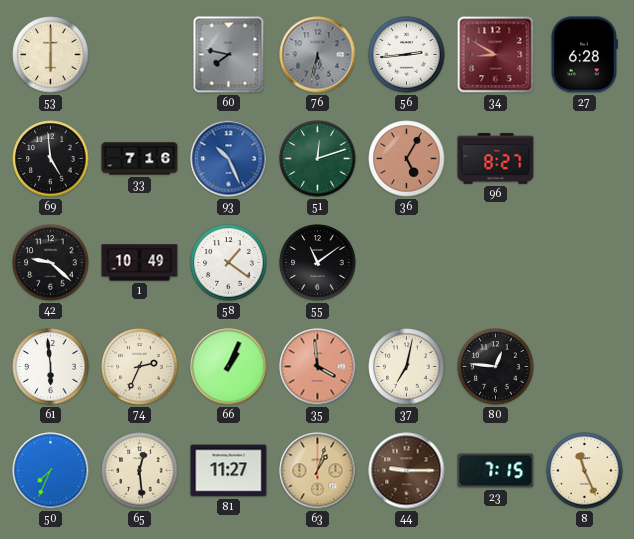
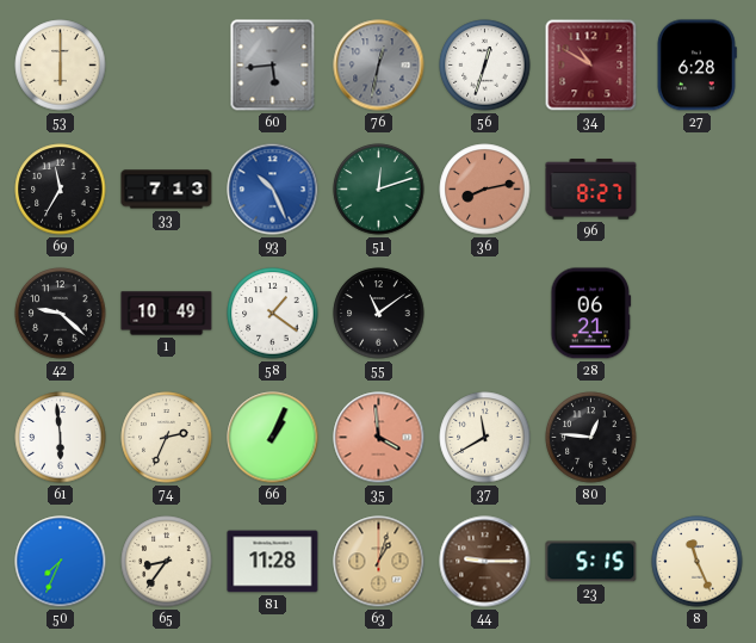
60: 7:47 -> 5:44 (273, 66)
76: 5:32 -> 12:32 (379, 66)
56: 2:44 -> 12:33 (485, 66)
34: 8:50 -> 10:50 (591, 66)
69: 4:59 -> 11:35 (61, 190)
33: 7:16 -> 7:13 (167, 190)
36: 5:05 -> 8:13 (485, 190)
28: none -> 06:21 (591, 314)
37: 7:02 -> 11:40 (485, 438)
65: 12:29 -> 8:36 (167, 562)
81: 11:27 -> 11:28 (273, 562)
23: 7:15 -> 5:15 (591, 562)
